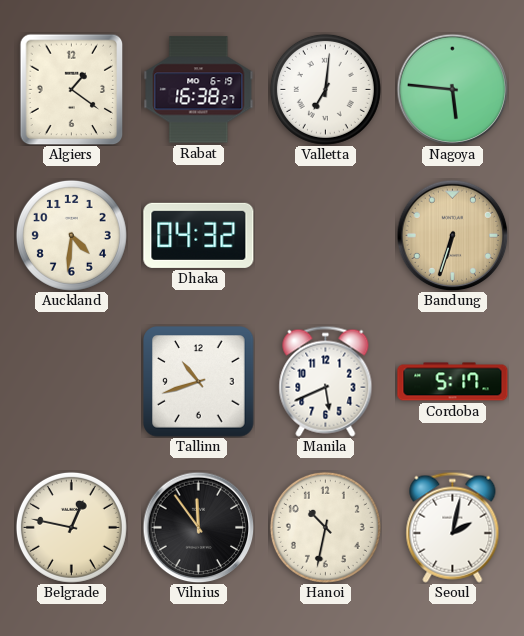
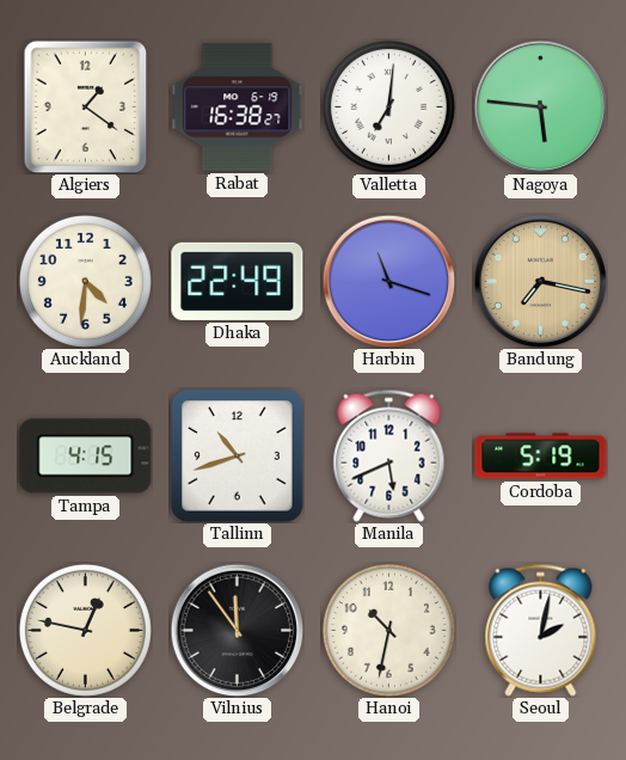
Dhaka: 04:32 -> 22:49 (238, 281)
Harbin: none -> 11:18 (388, 281)
Bandung: 6:33 -> 7:17 (540, 281)
Tampa: none -> 4:15 (86, 456)
Cordoba: 5:17 -> 5:19 (541, 456)
